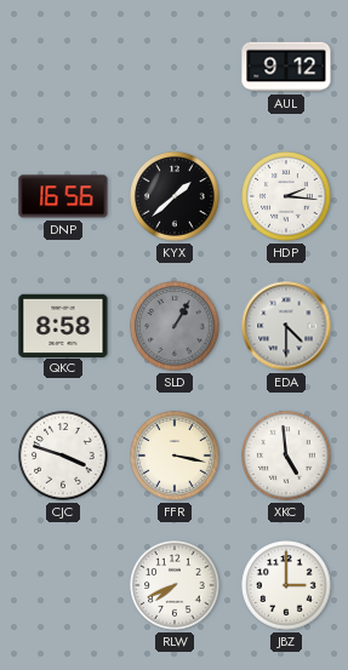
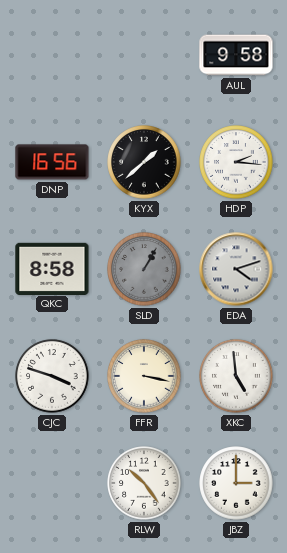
AUL: 9:12 -> 9:58 (236, 55)
EDA: 4:30 -> 4:12 (236, 269)
RLW: 7:41 -> 10:24 (144, 483)
